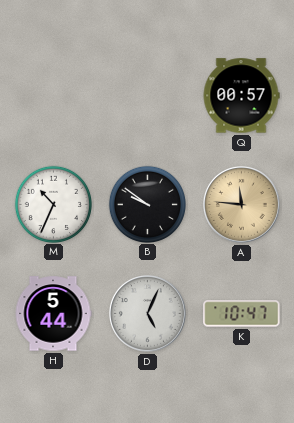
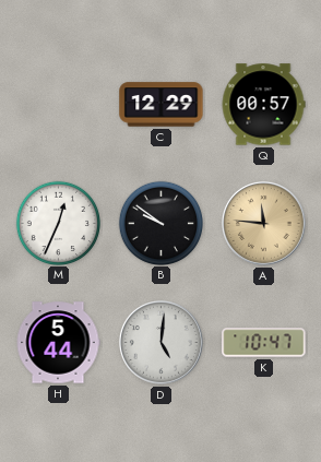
C: none -> 12:29 (162, 105)
M: 10:34 -> 12:34 (58, 223)
D: 5:04 -> 5:01 (160, 342)
